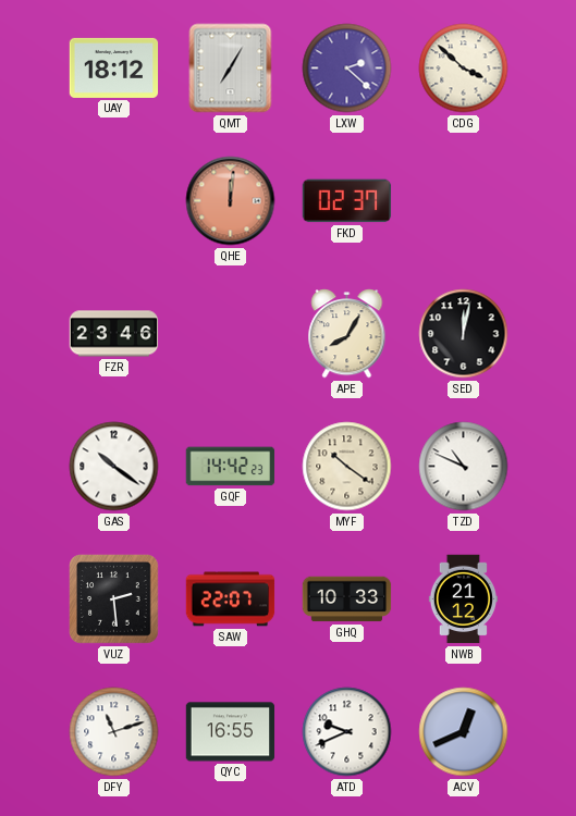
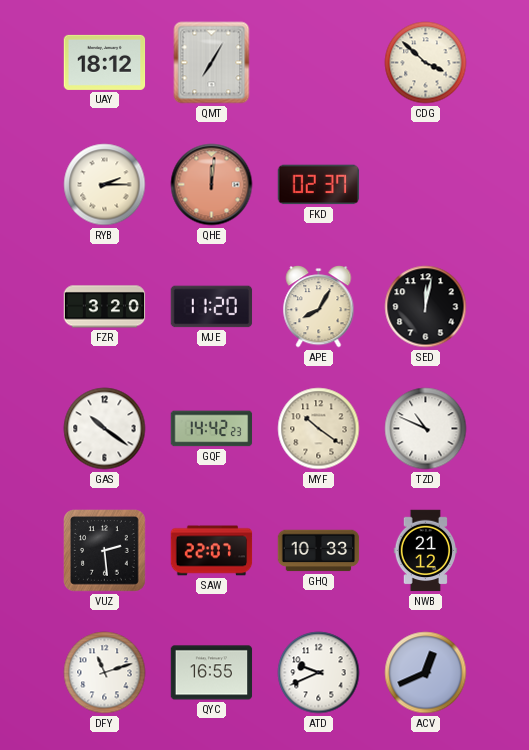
LXW: 2:22 -> none (347, 69)
RYB: none -> 2:15 (105, 185)
FZR: 23:46 -> 3:20 (105, 307)
MJE: none -> 11:20 (212, 307)
